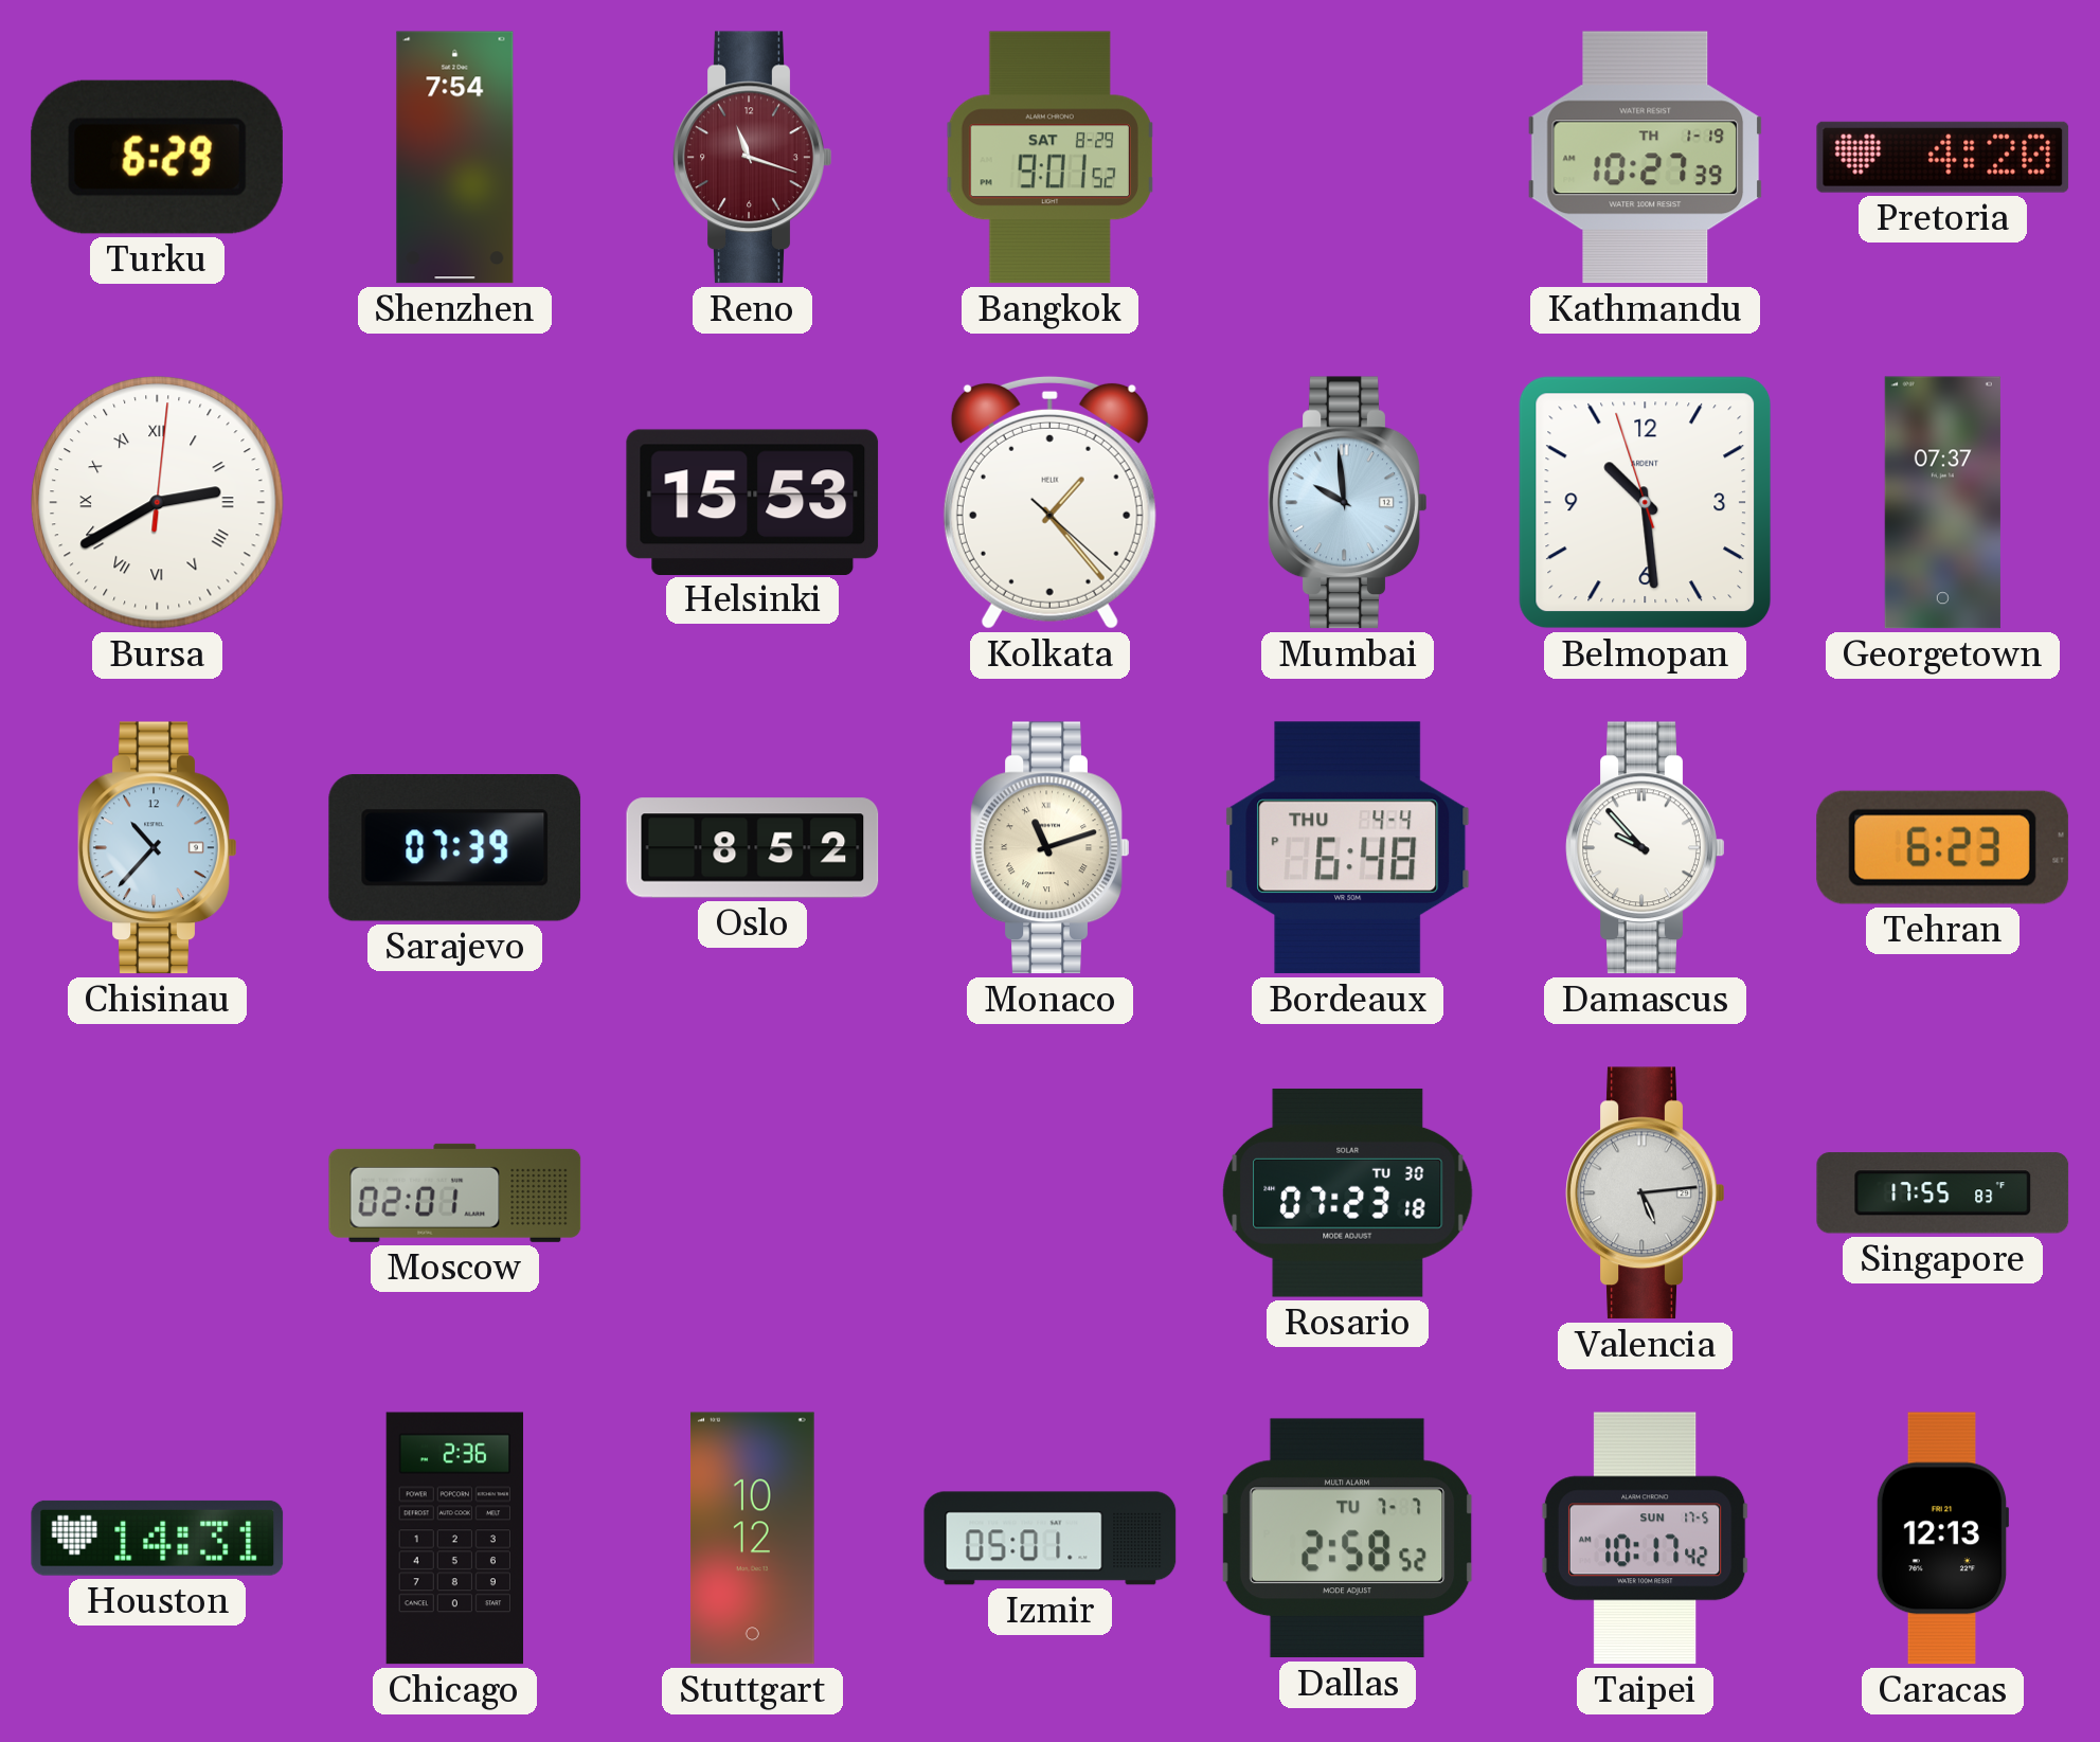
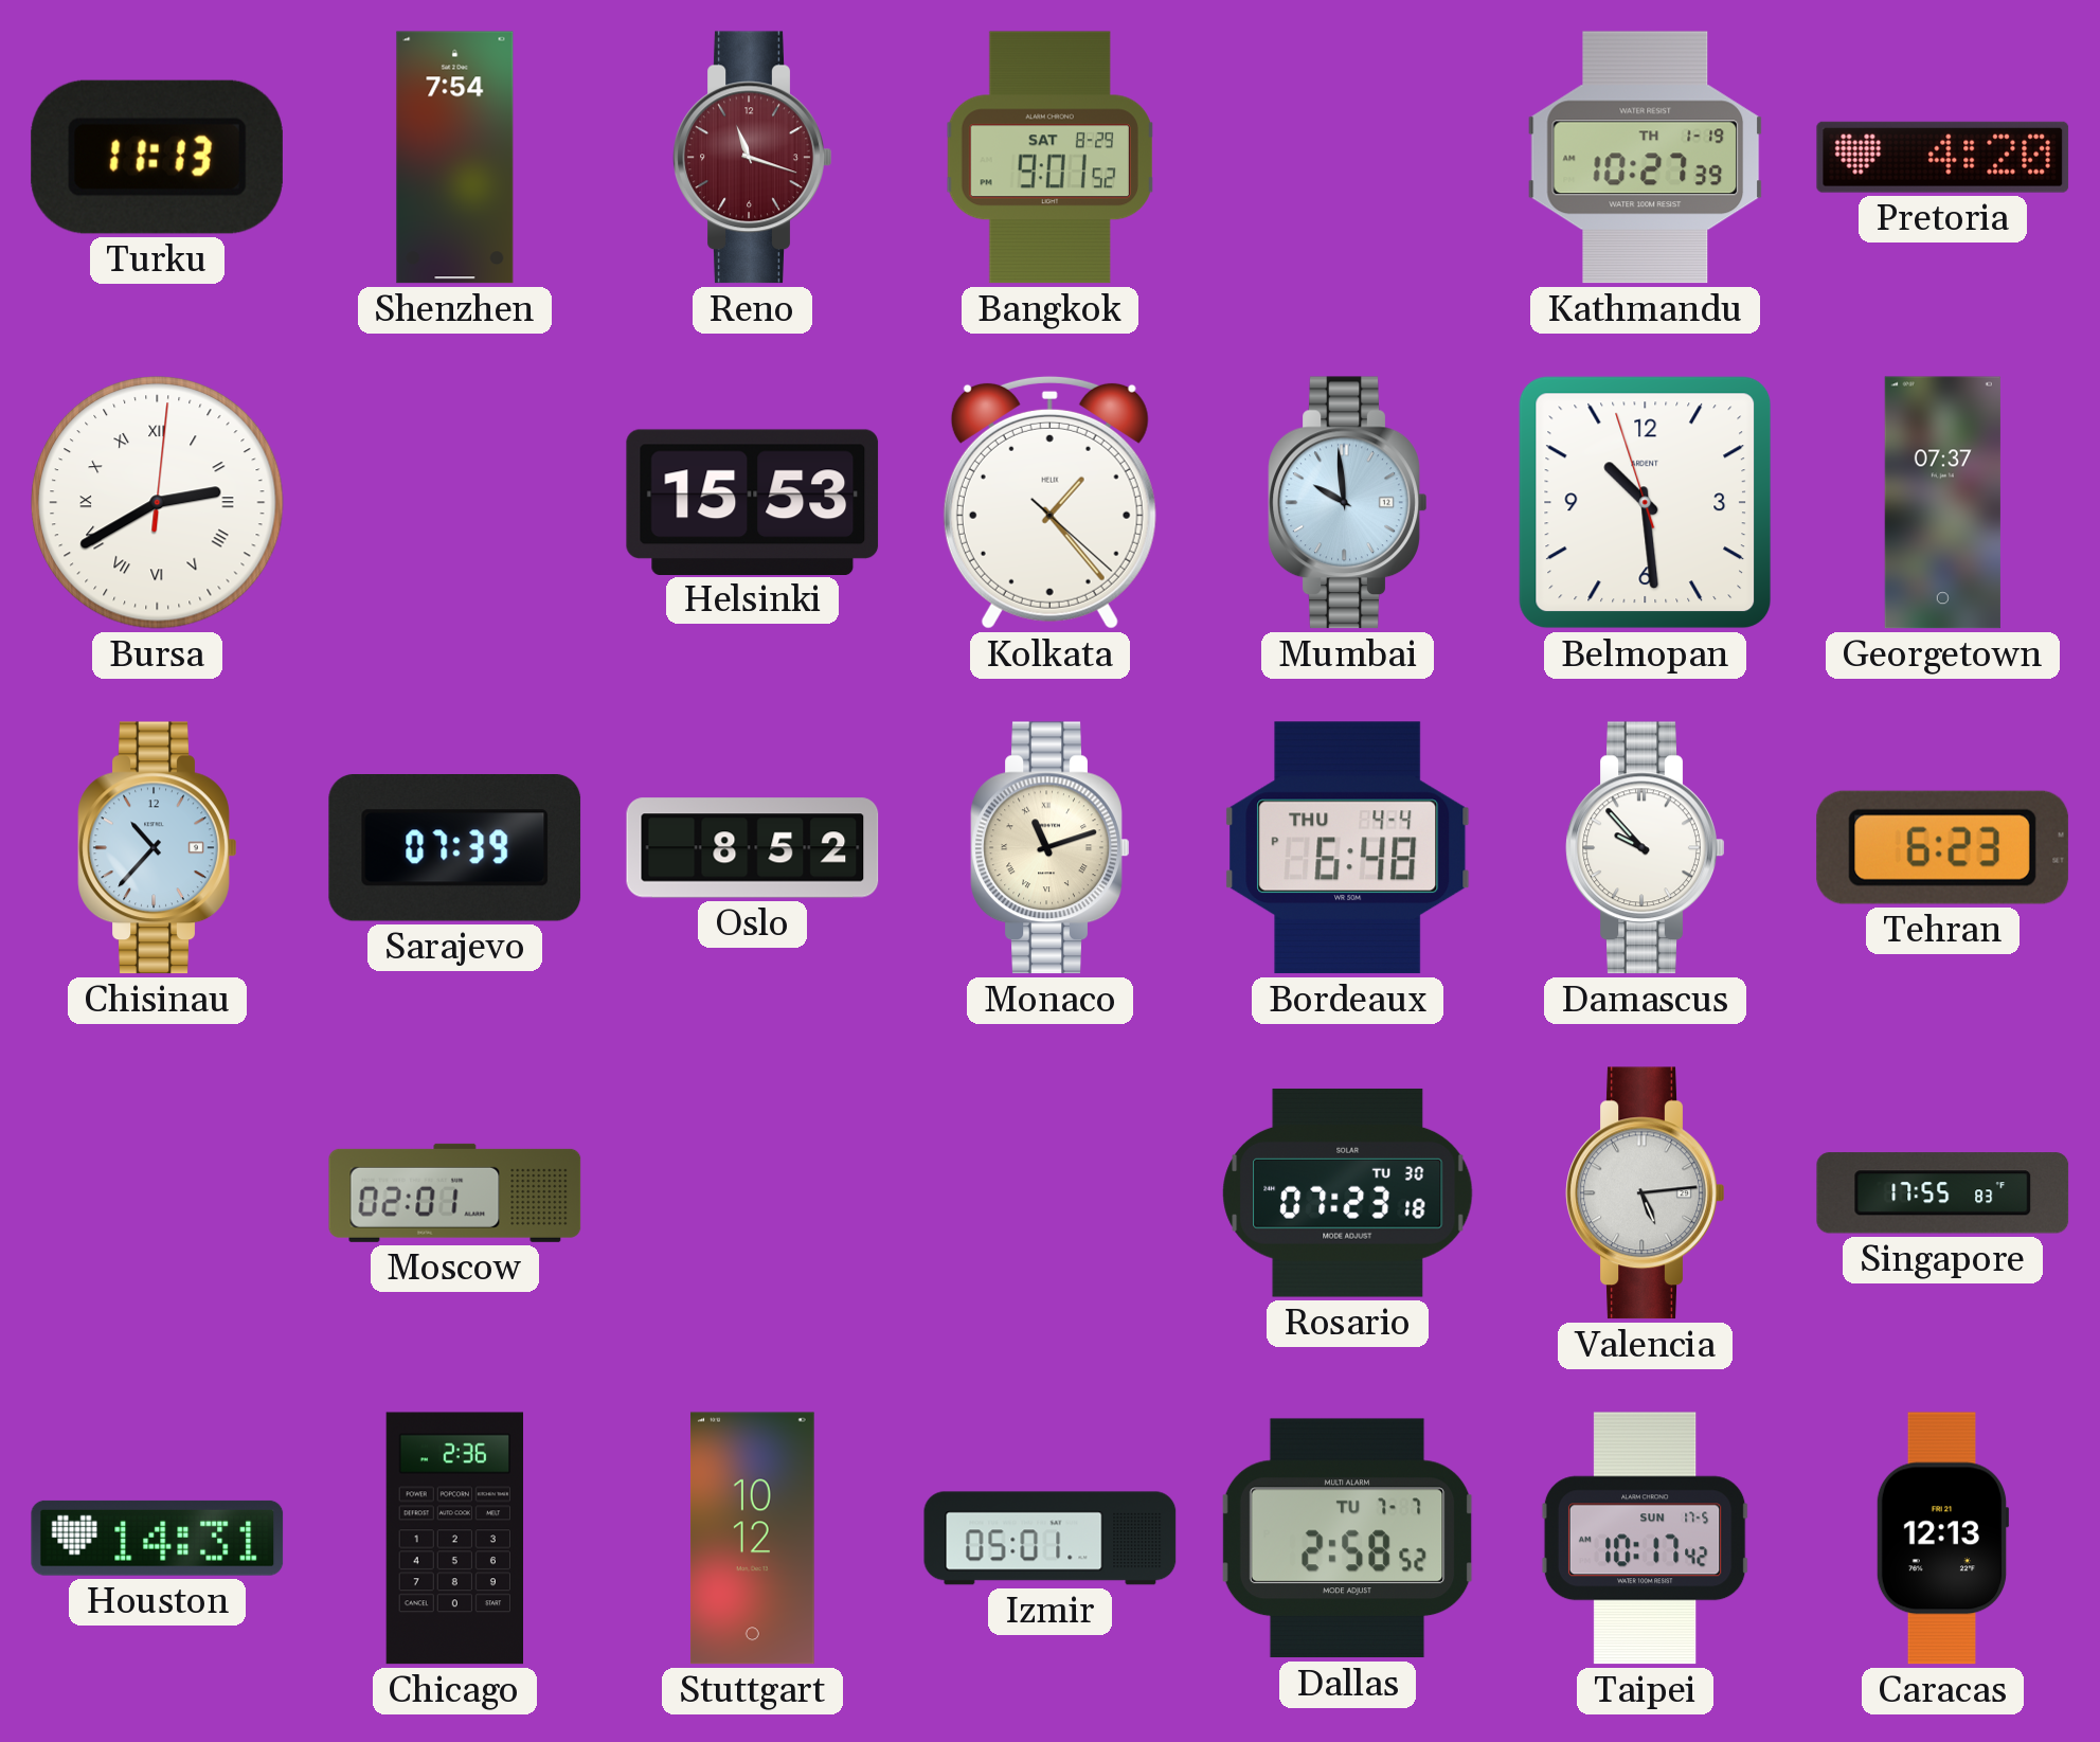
Turku: 6:29 -> 11:13 (157, 157)
